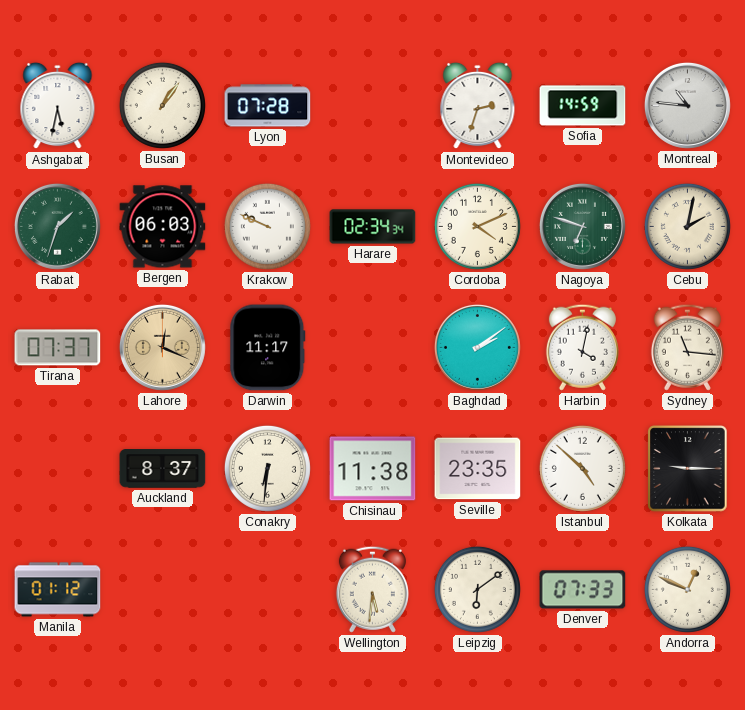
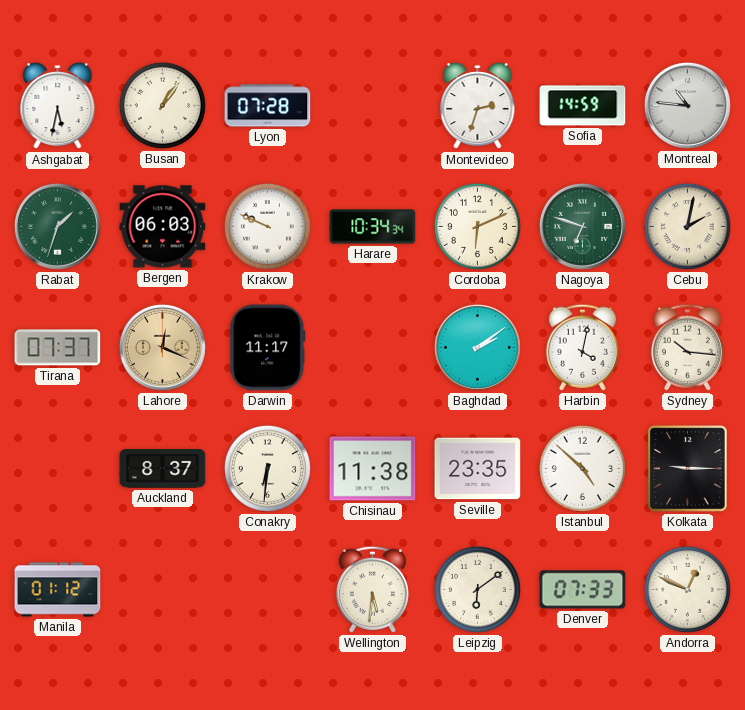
Harare: 02:34 -> 10:34 (373, 227)
Cordoba: 4:11 -> 6:11 (477, 226)
Sydney: 11:16 -> 10:16 (687, 347)
